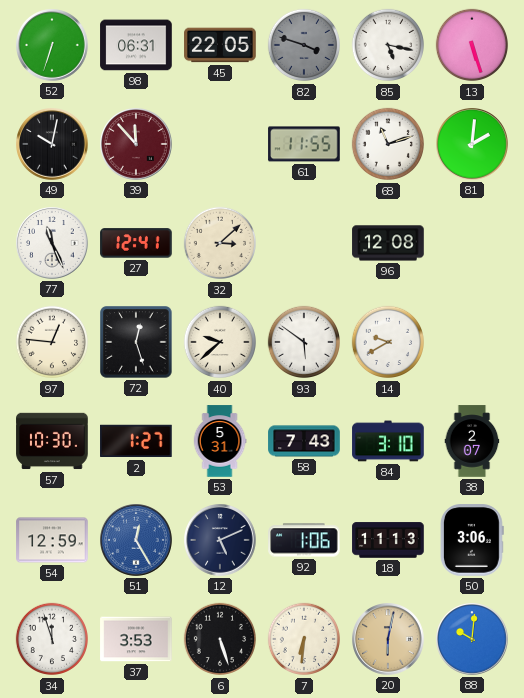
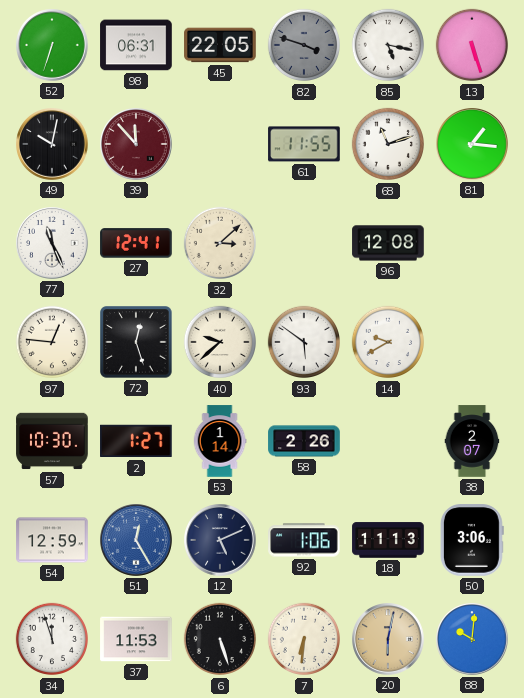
81: 2:01 -> 1:16 (472, 144)
53: 5:31 -> 1:14 (220, 441)
58: 7:43 -> 2:26 (304, 441)
84: 3:10 -> none (388, 441)
37: 3:53 -> 11:53 (136, 639)
